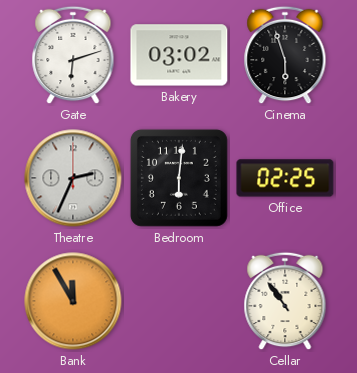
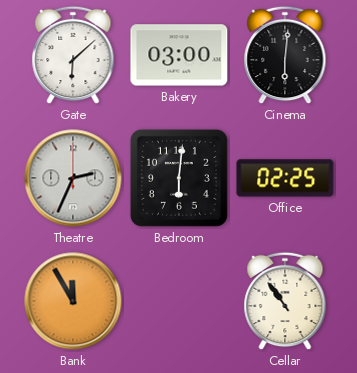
Gate: 6:12 -> 6:08 (73, 55)
Bakery: 03:02 -> 03:00 (179, 55)
Cinema: 5:57 -> 6:01 (285, 55)
